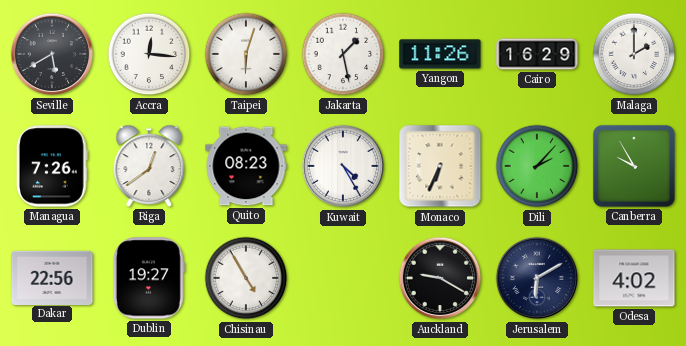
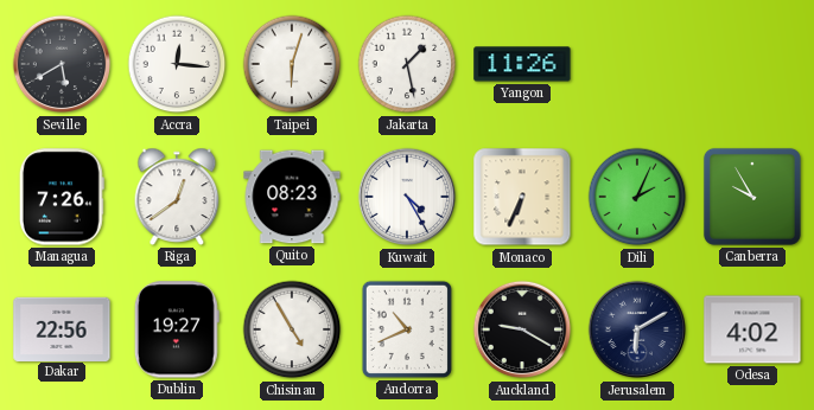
Cairo: 16:29 -> none (537, 54)
Malaga: 2:00 -> none (634, 54)
Dili: 2:07 -> 2:04 (637, 197)
Andorra: none -> 10:41 (407, 329)
